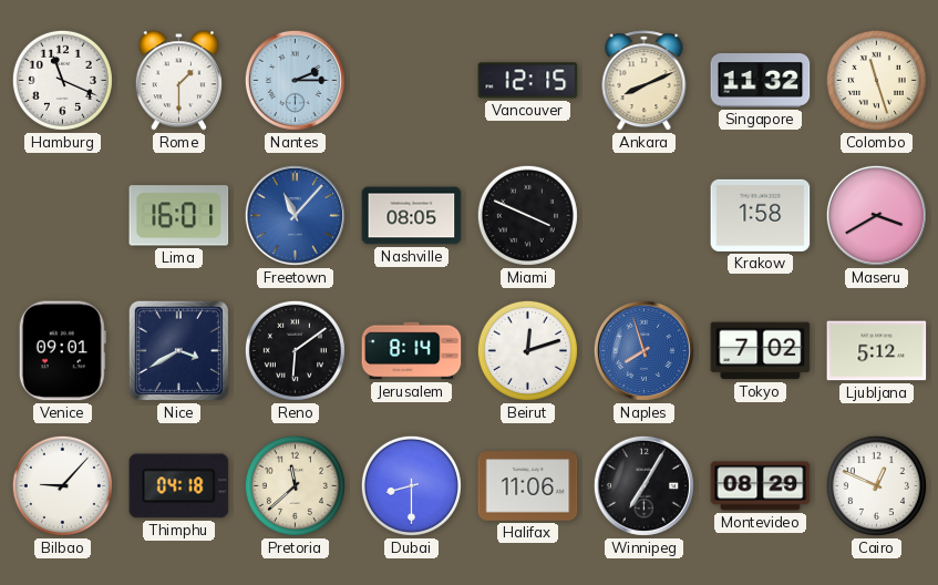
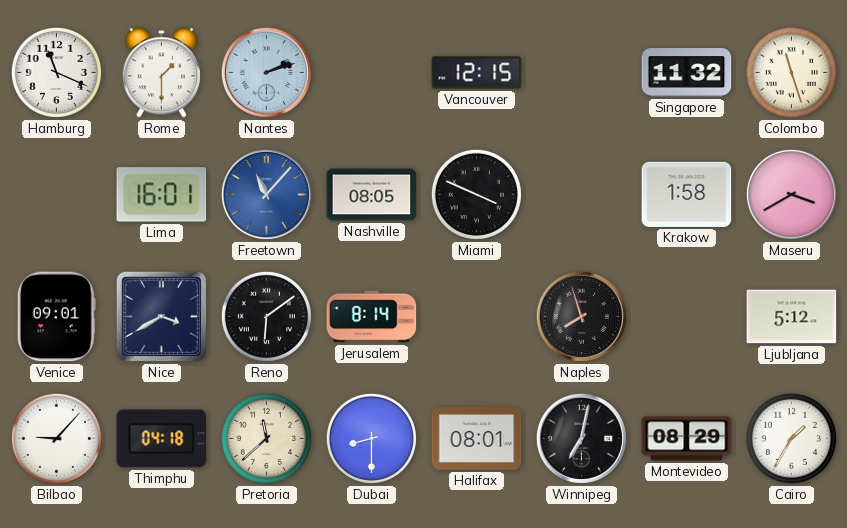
Nantes: 2:15 -> 2:12 (266, 72)
Ankara: 8:11 -> none (645, 81)
Beirut: 12:12 -> none (527, 350)
Naples dial: blue -> black (581, 316)
Tokyo: 7:02 -> none (761, 351)
Halifax: 11:06 -> 08:01 (477, 439)
Winnipeg: 7:05 -> 7:02 (581, 438)
Cairo: 12:49 -> 1:35 (791, 438)
